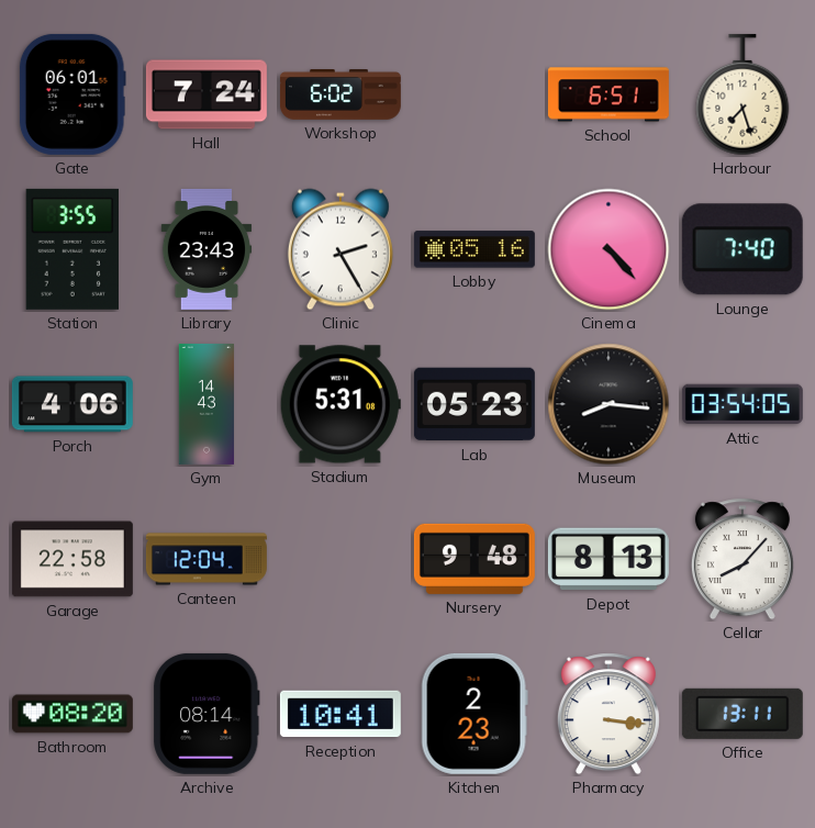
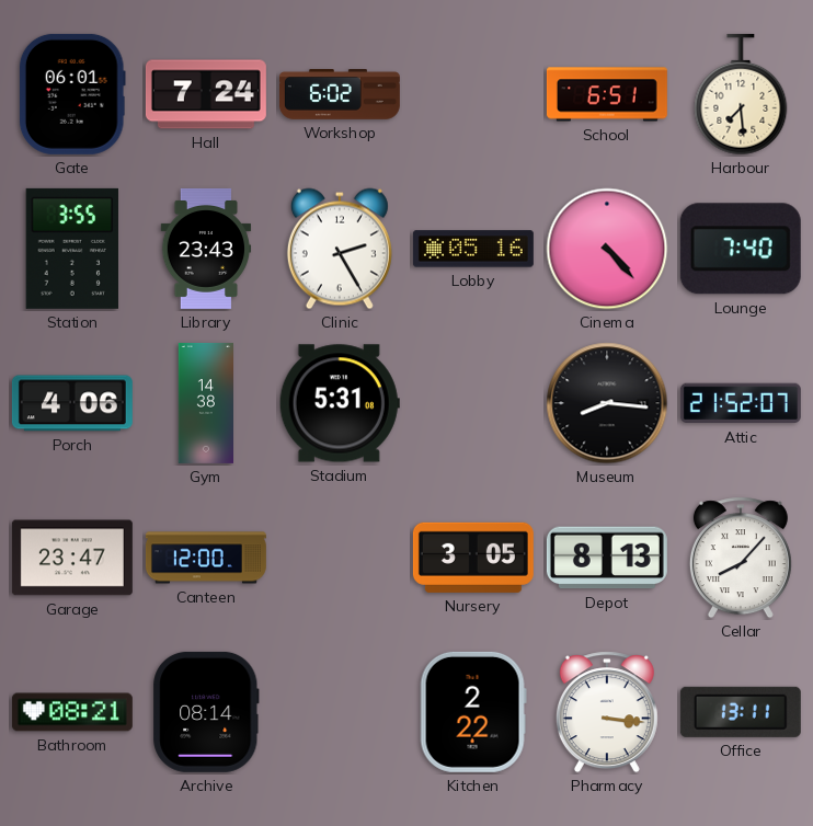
Harbour: 7:27 -> 7:29 (741, 94)
Gym: 14:43 -> 14:38 (205, 403)
Lab: 05:23 -> none (475, 404)
Attic: 03:54 -> 21:52 (741, 403)
Garage: 22:58 -> 23:47 (72, 558)
Canteen: 12:04 -> 12:00 (206, 558)
Nursery: 9:48 -> 3:05 (473, 558)
Bathroom: 08:20 -> 08:21 (72, 712)
Reception: 10:41 -> none (340, 714)
Kitchen: 2:23 -> 2:22 (473, 712)
